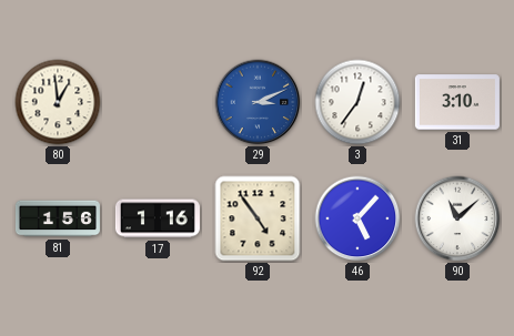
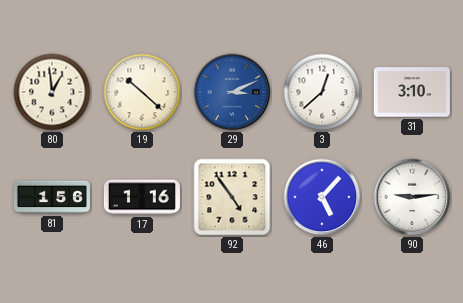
19: none -> 10:22 (142, 92)
3: 12:36 -> 12:38 (322, 92)
90: 11:08 -> 9:14 (412, 197)
